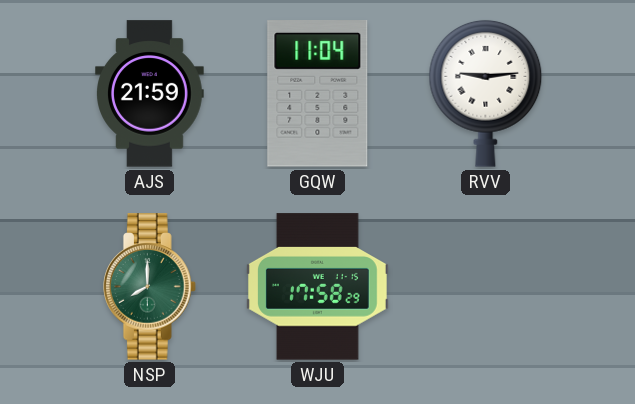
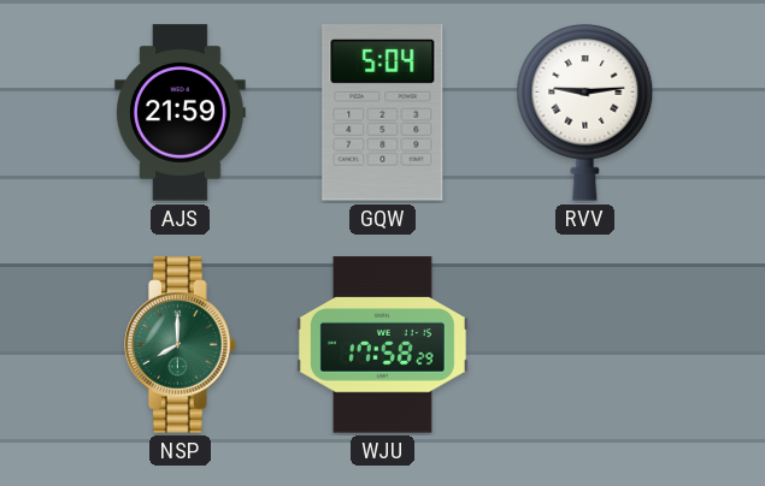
GQW: 11:04 -> 5:04 (383, 113)
